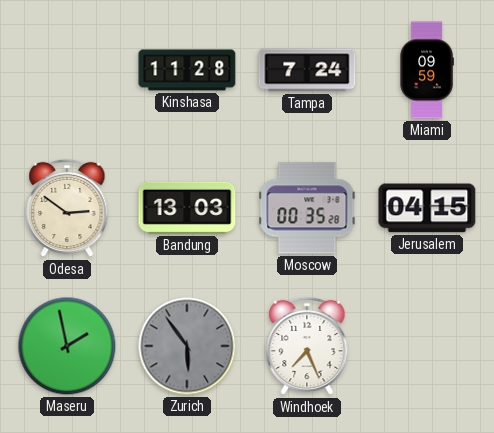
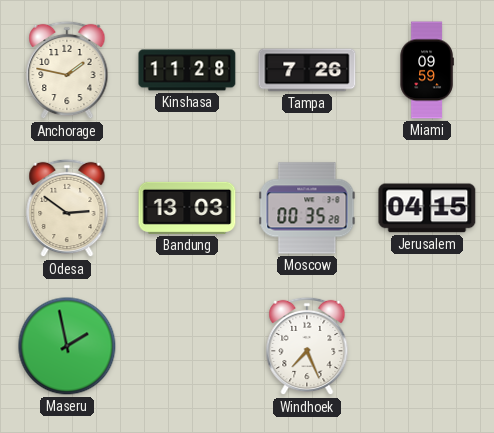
Anchorage: none -> 1:47 (67, 70)
Tampa: 7:24 -> 7:26 (307, 70)
Zurich: 5:54 -> none (187, 346)
